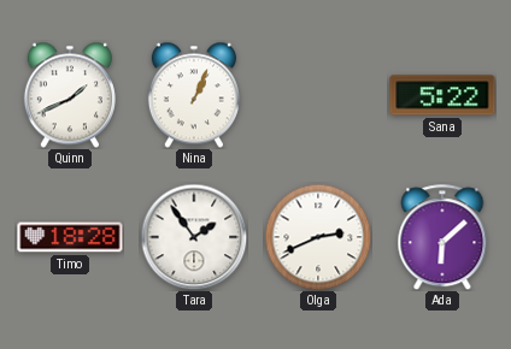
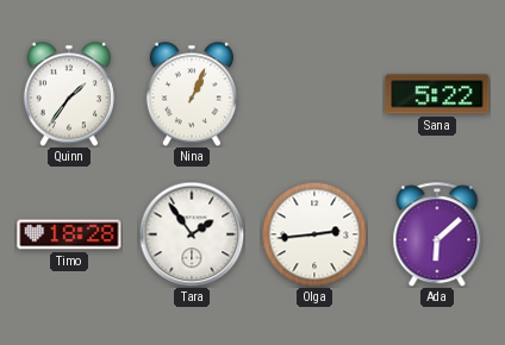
Quinn: 1:41 -> 1:36 (69, 94)
Olga: 2:41 -> 2:44 (314, 234)
